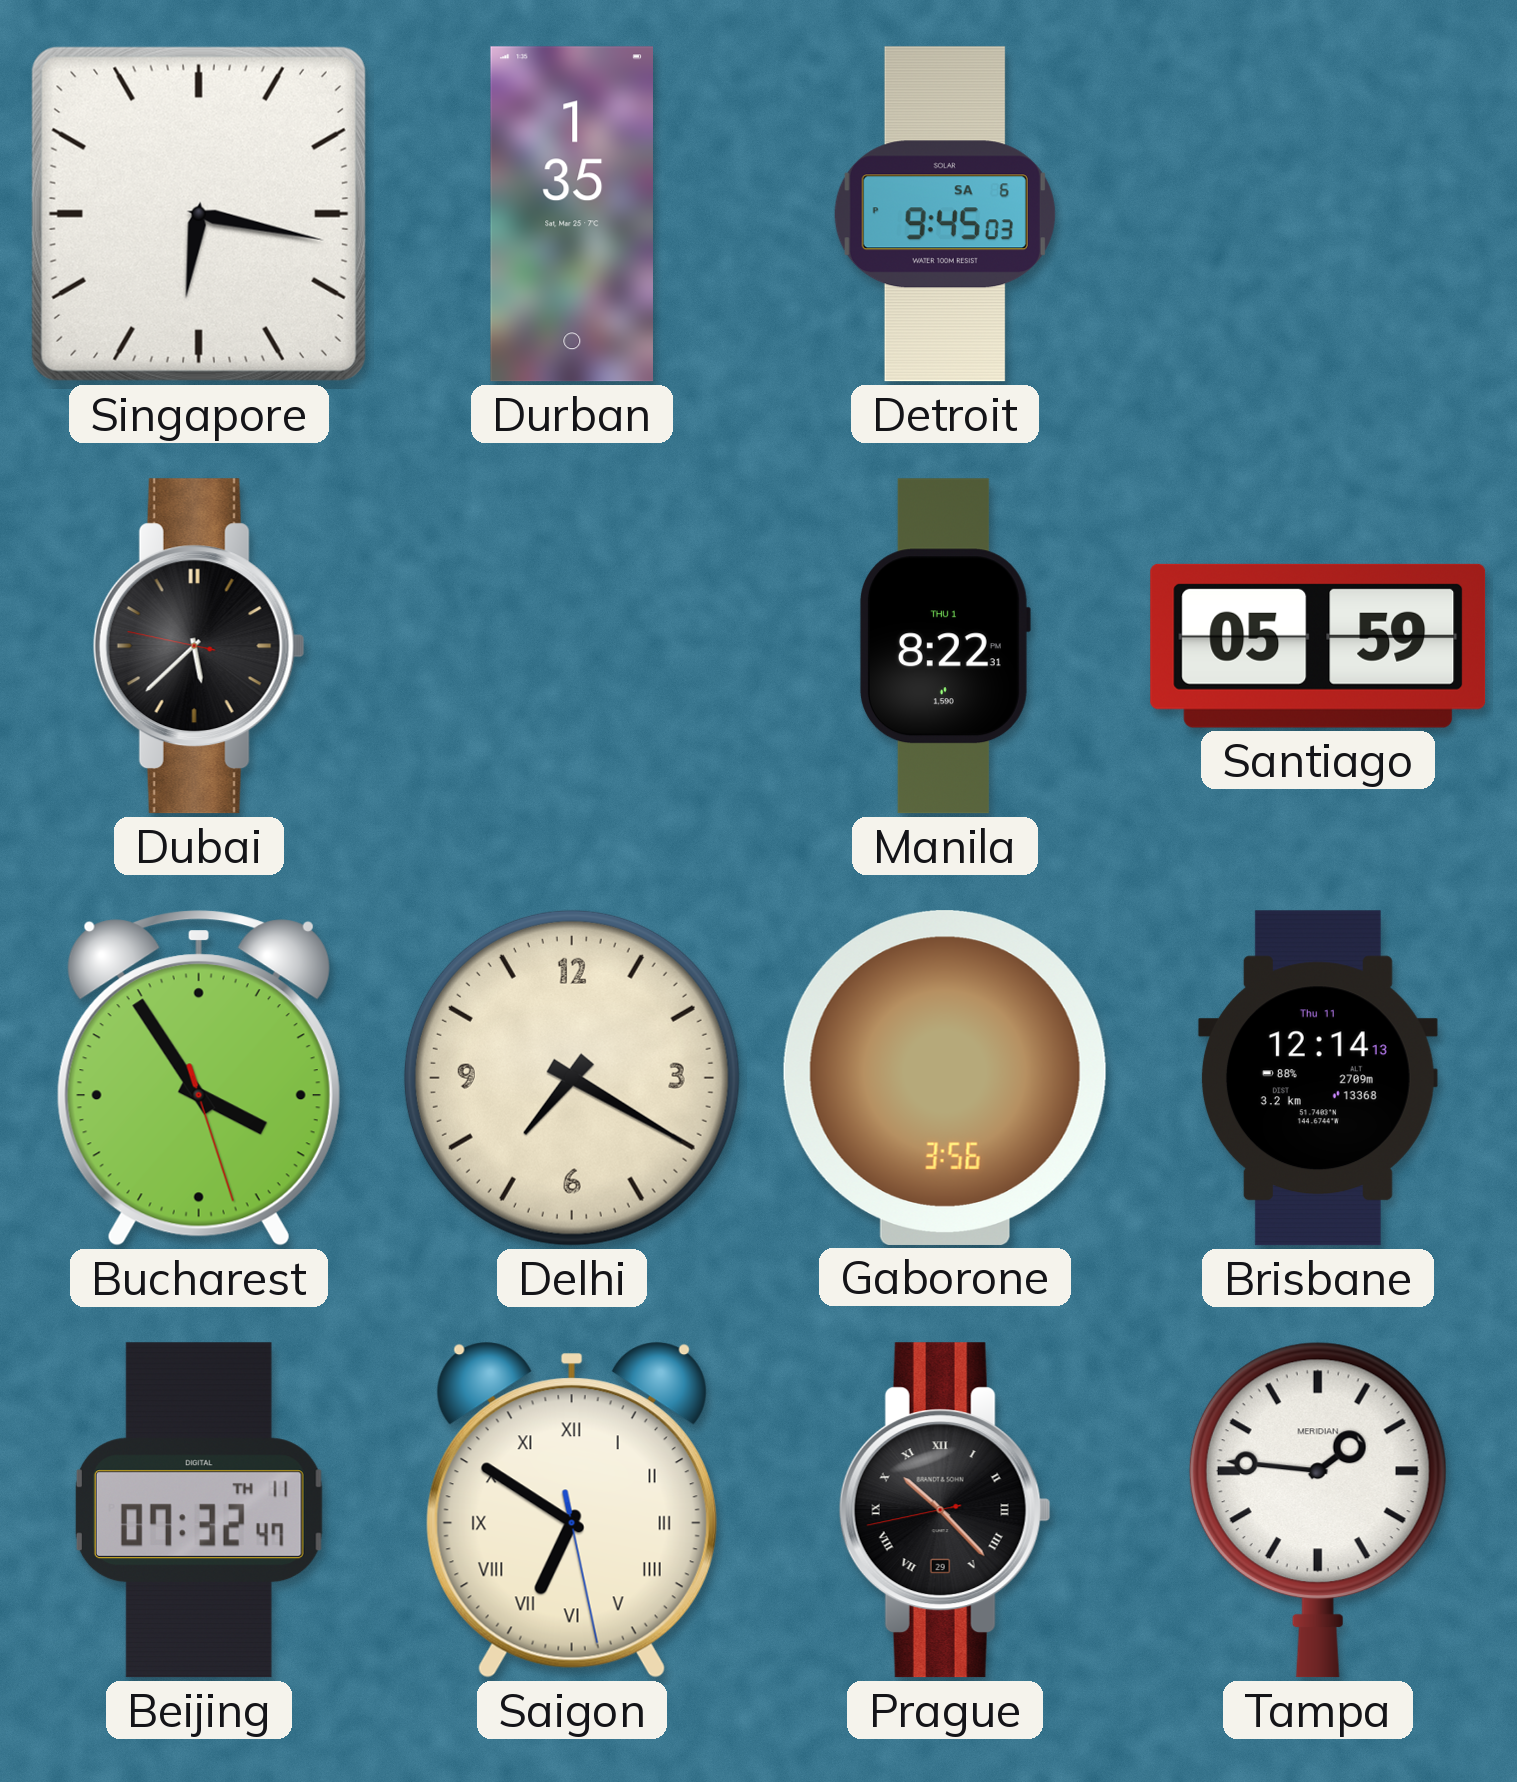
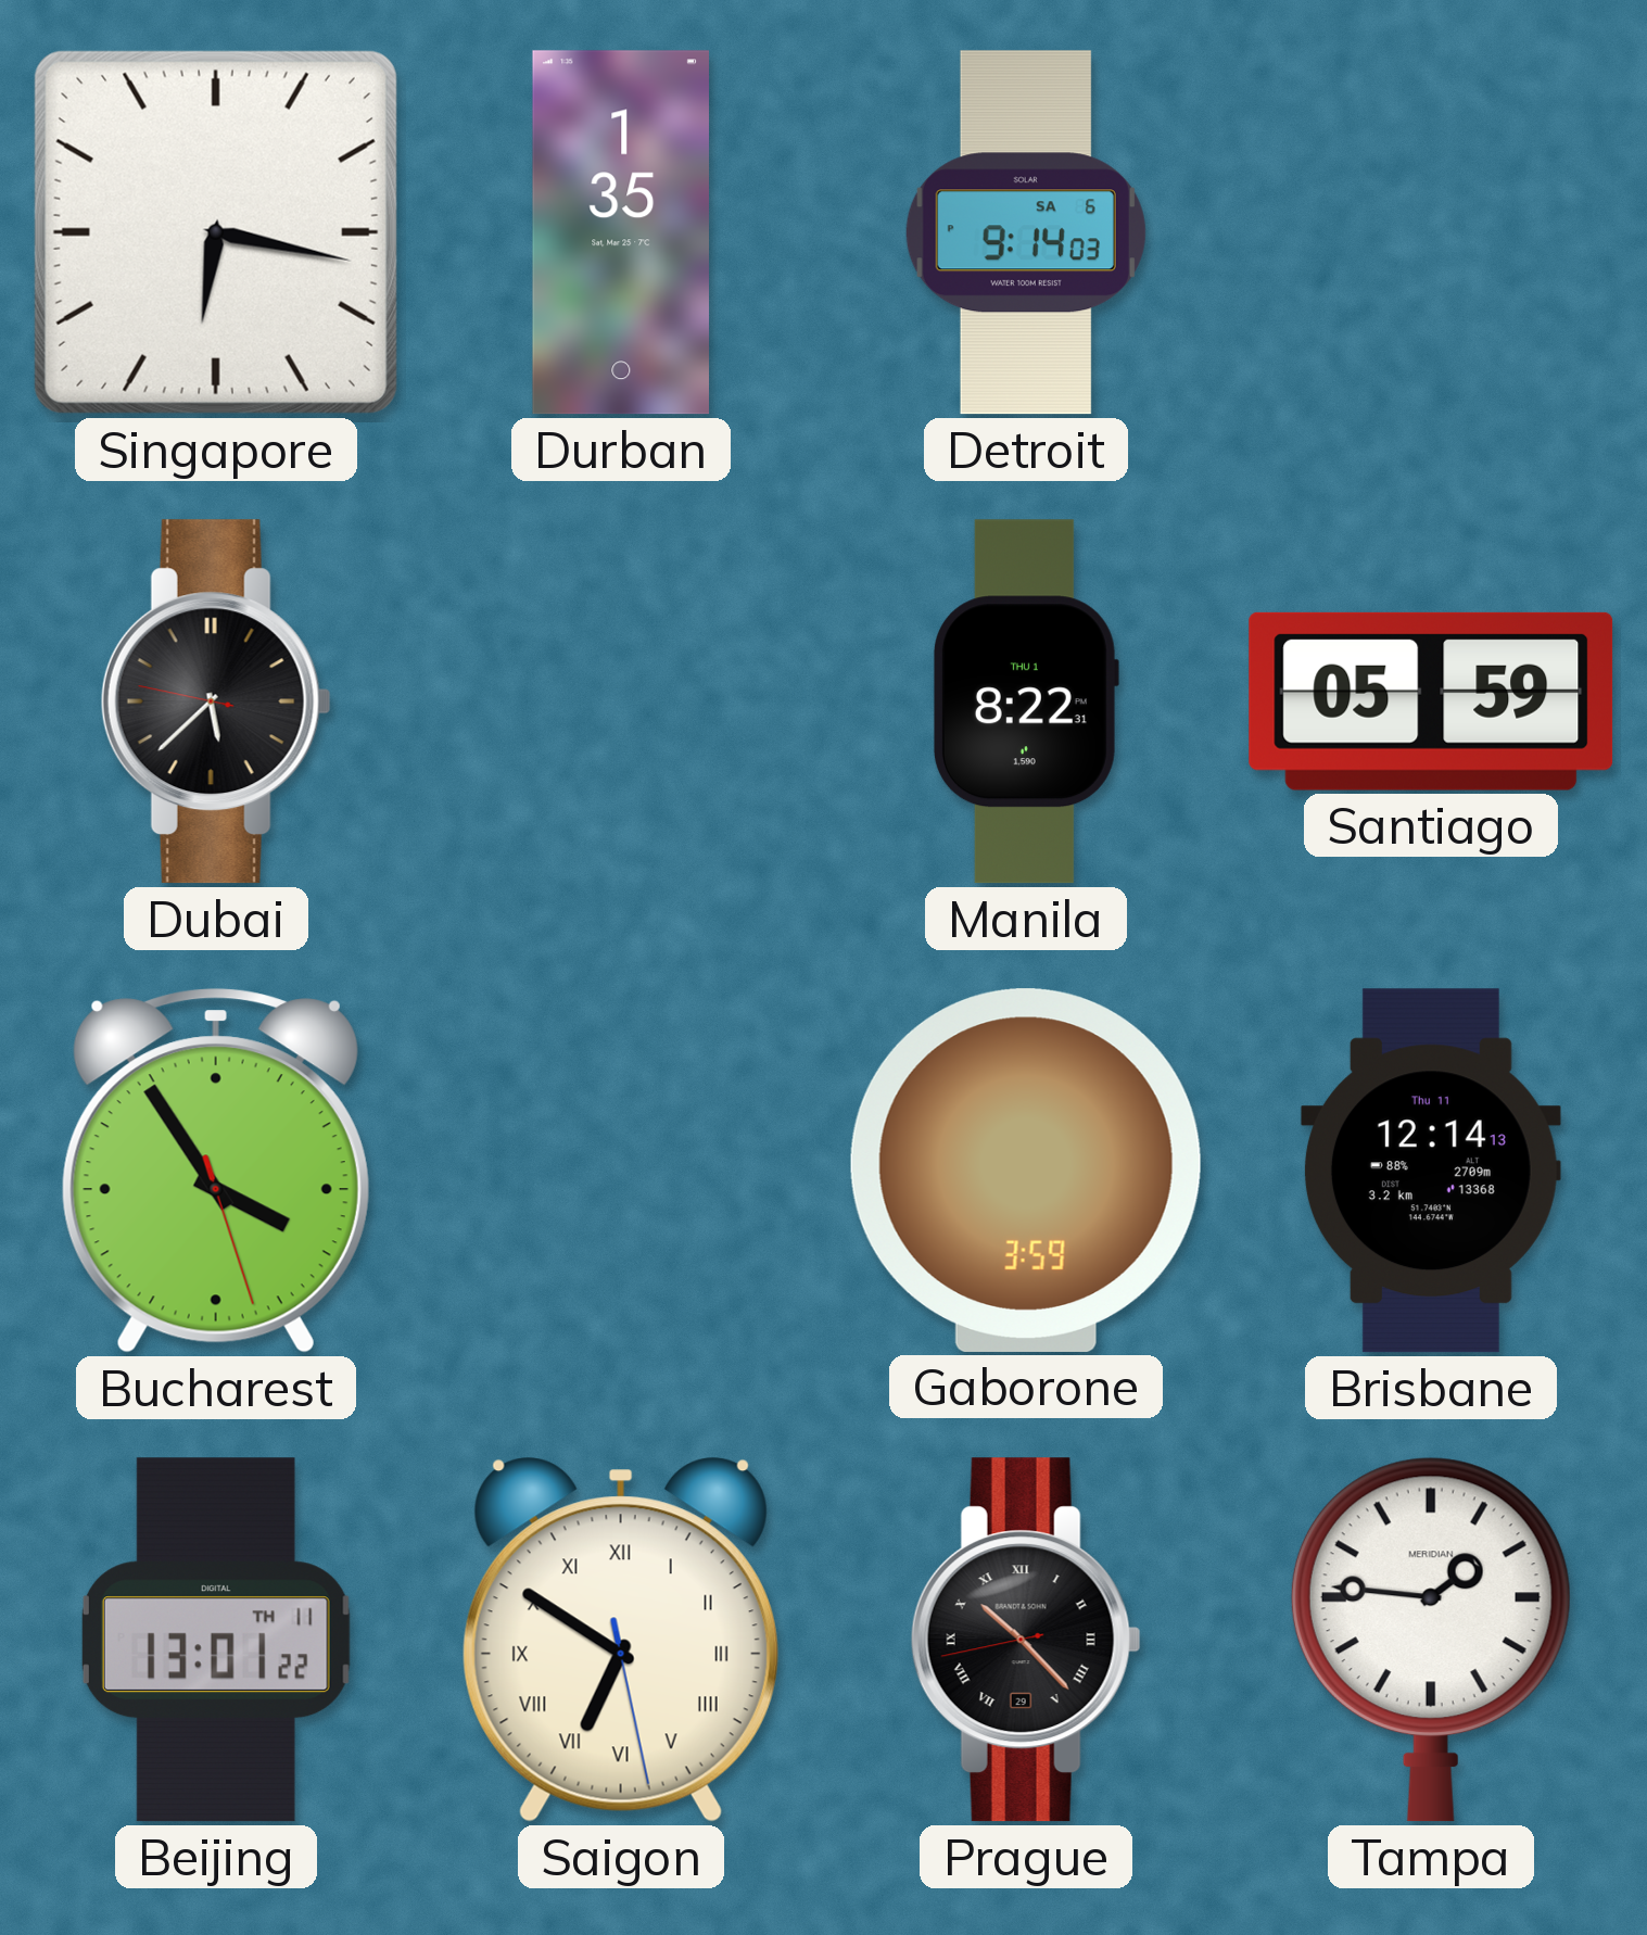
Detroit: 9:45 -> 9:14 (1026, 232)
Delhi: 7:20 -> none (572, 1078)
Gaborone: 3:56 -> 3:59 (1026, 1171)
Beijing: 07:32 -> 13:01 (216, 1640)
